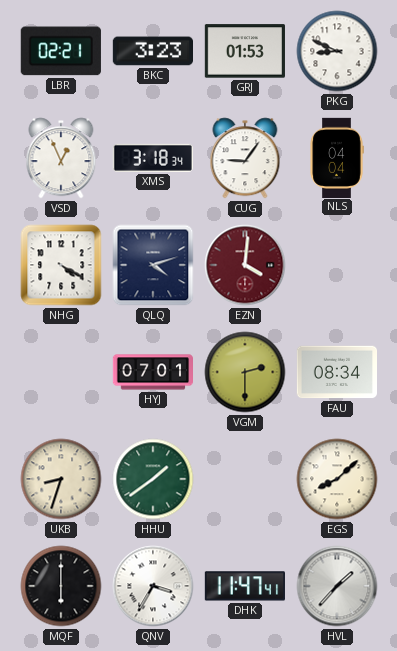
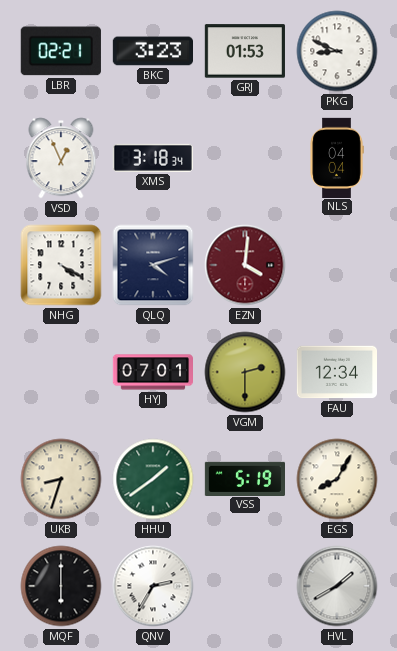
CUG: 9:06 -> none (245, 158)
FAU: 08:34 -> 12:34 (336, 372)
VSS: none -> 5:19 (244, 478)
EGS: 8:08 -> 8:05 (337, 479)
QNV: 3:35 -> 2:35 (153, 586)
DHK: 11:47 -> none (245, 586)
HVL: 1:37 -> 1:40 (337, 586)
